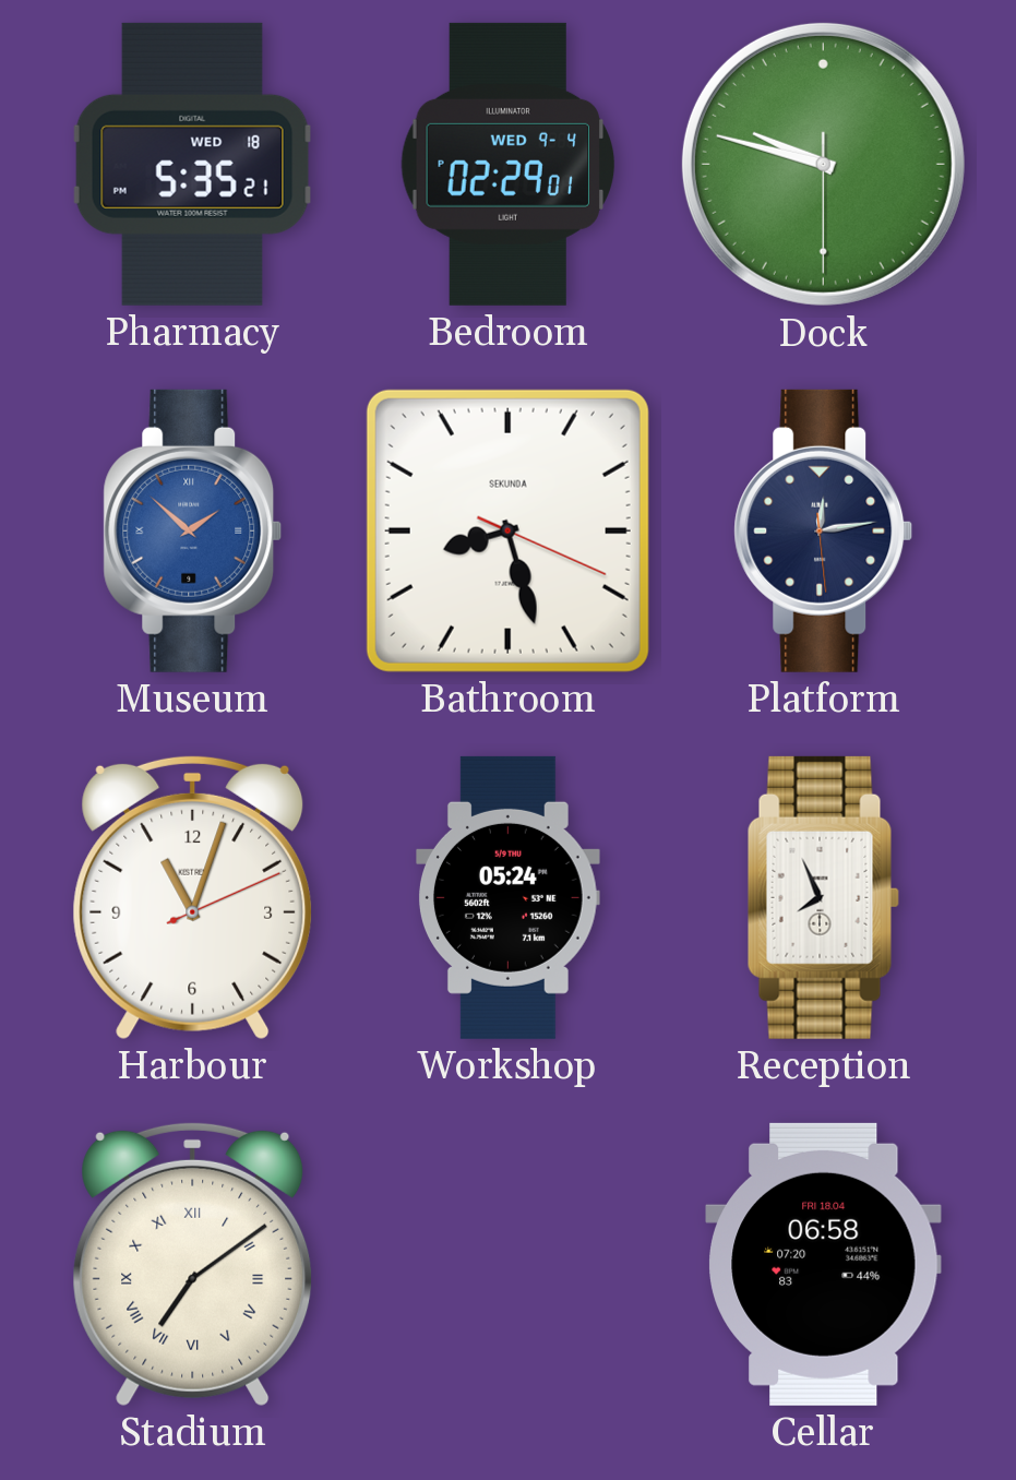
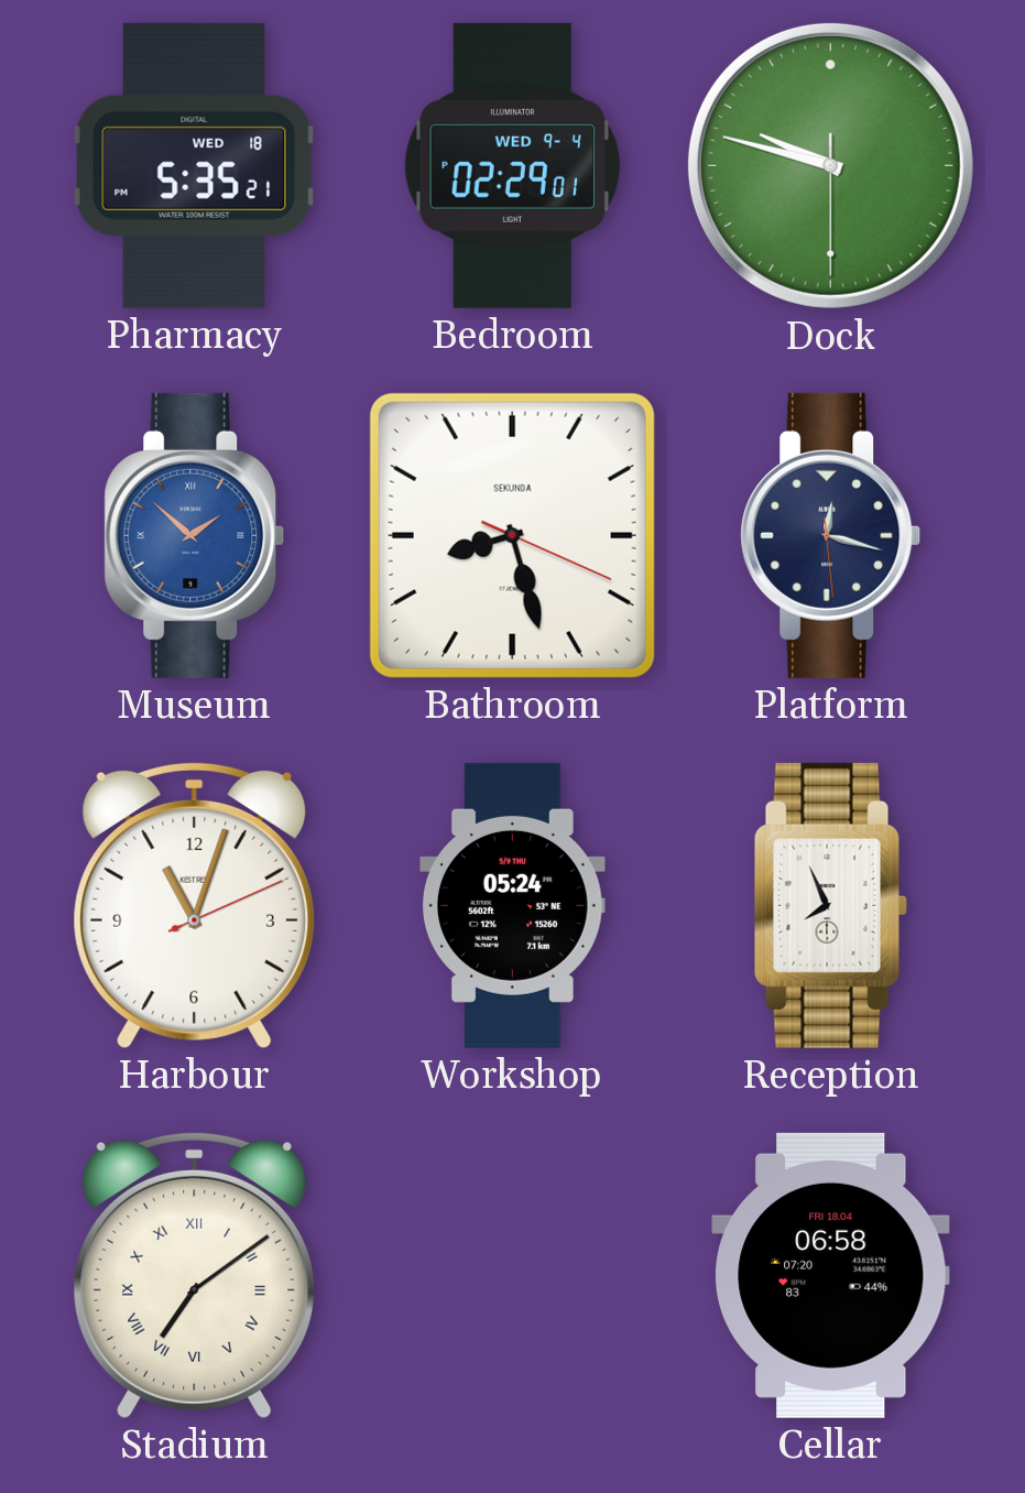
Platform: 12:13 -> 12:17 (831, 535)
